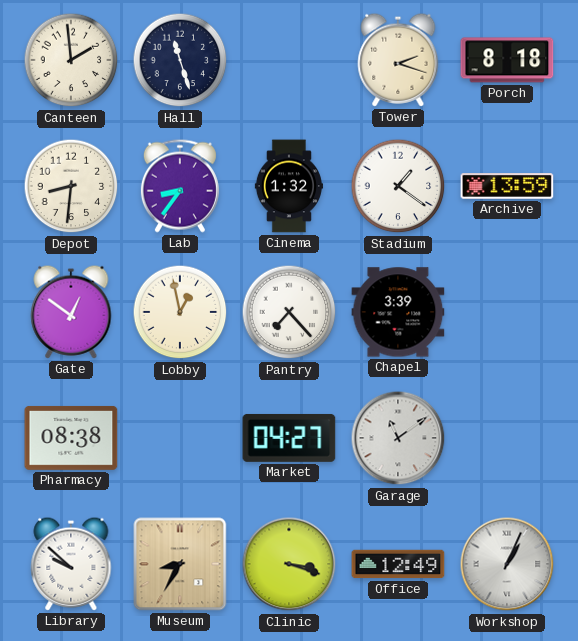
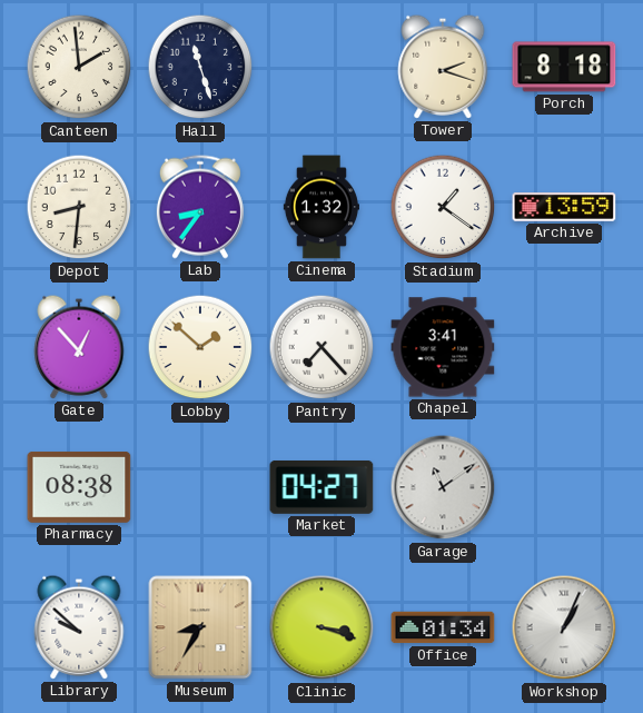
Gate: 12:51 -> 12:53 (79, 347)
Lobby: 12:58 -> 1:52 (200, 347)
Chapel: 3:39 -> 3:41 (443, 347)
Office: 12:49 -> 01:34 (443, 627)
